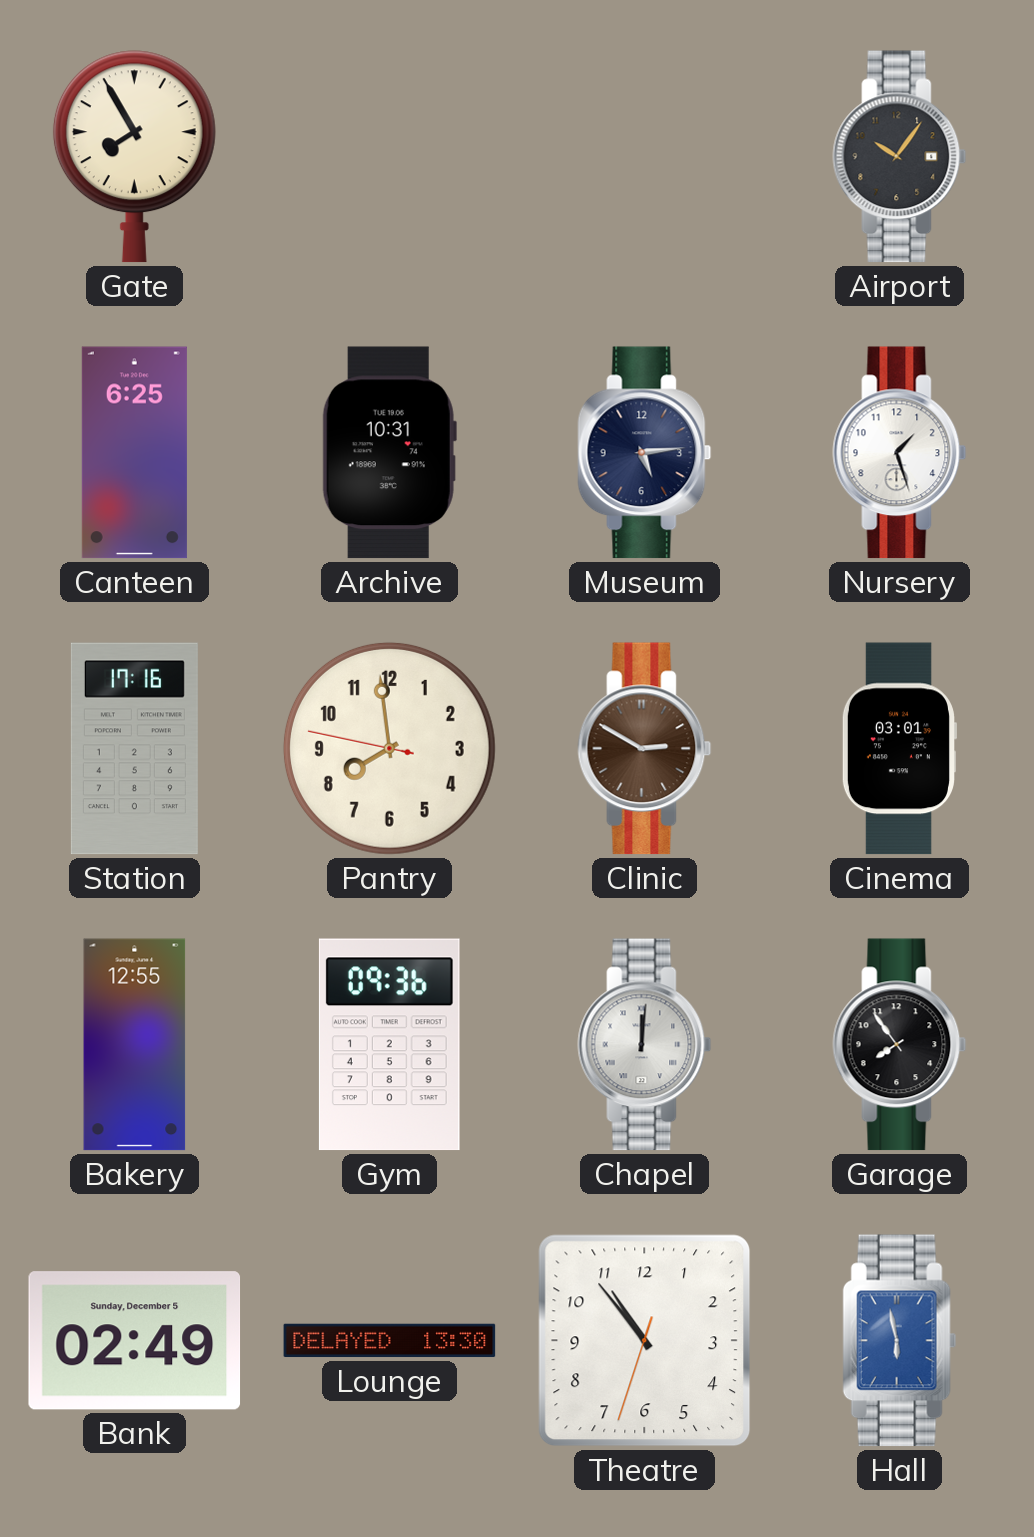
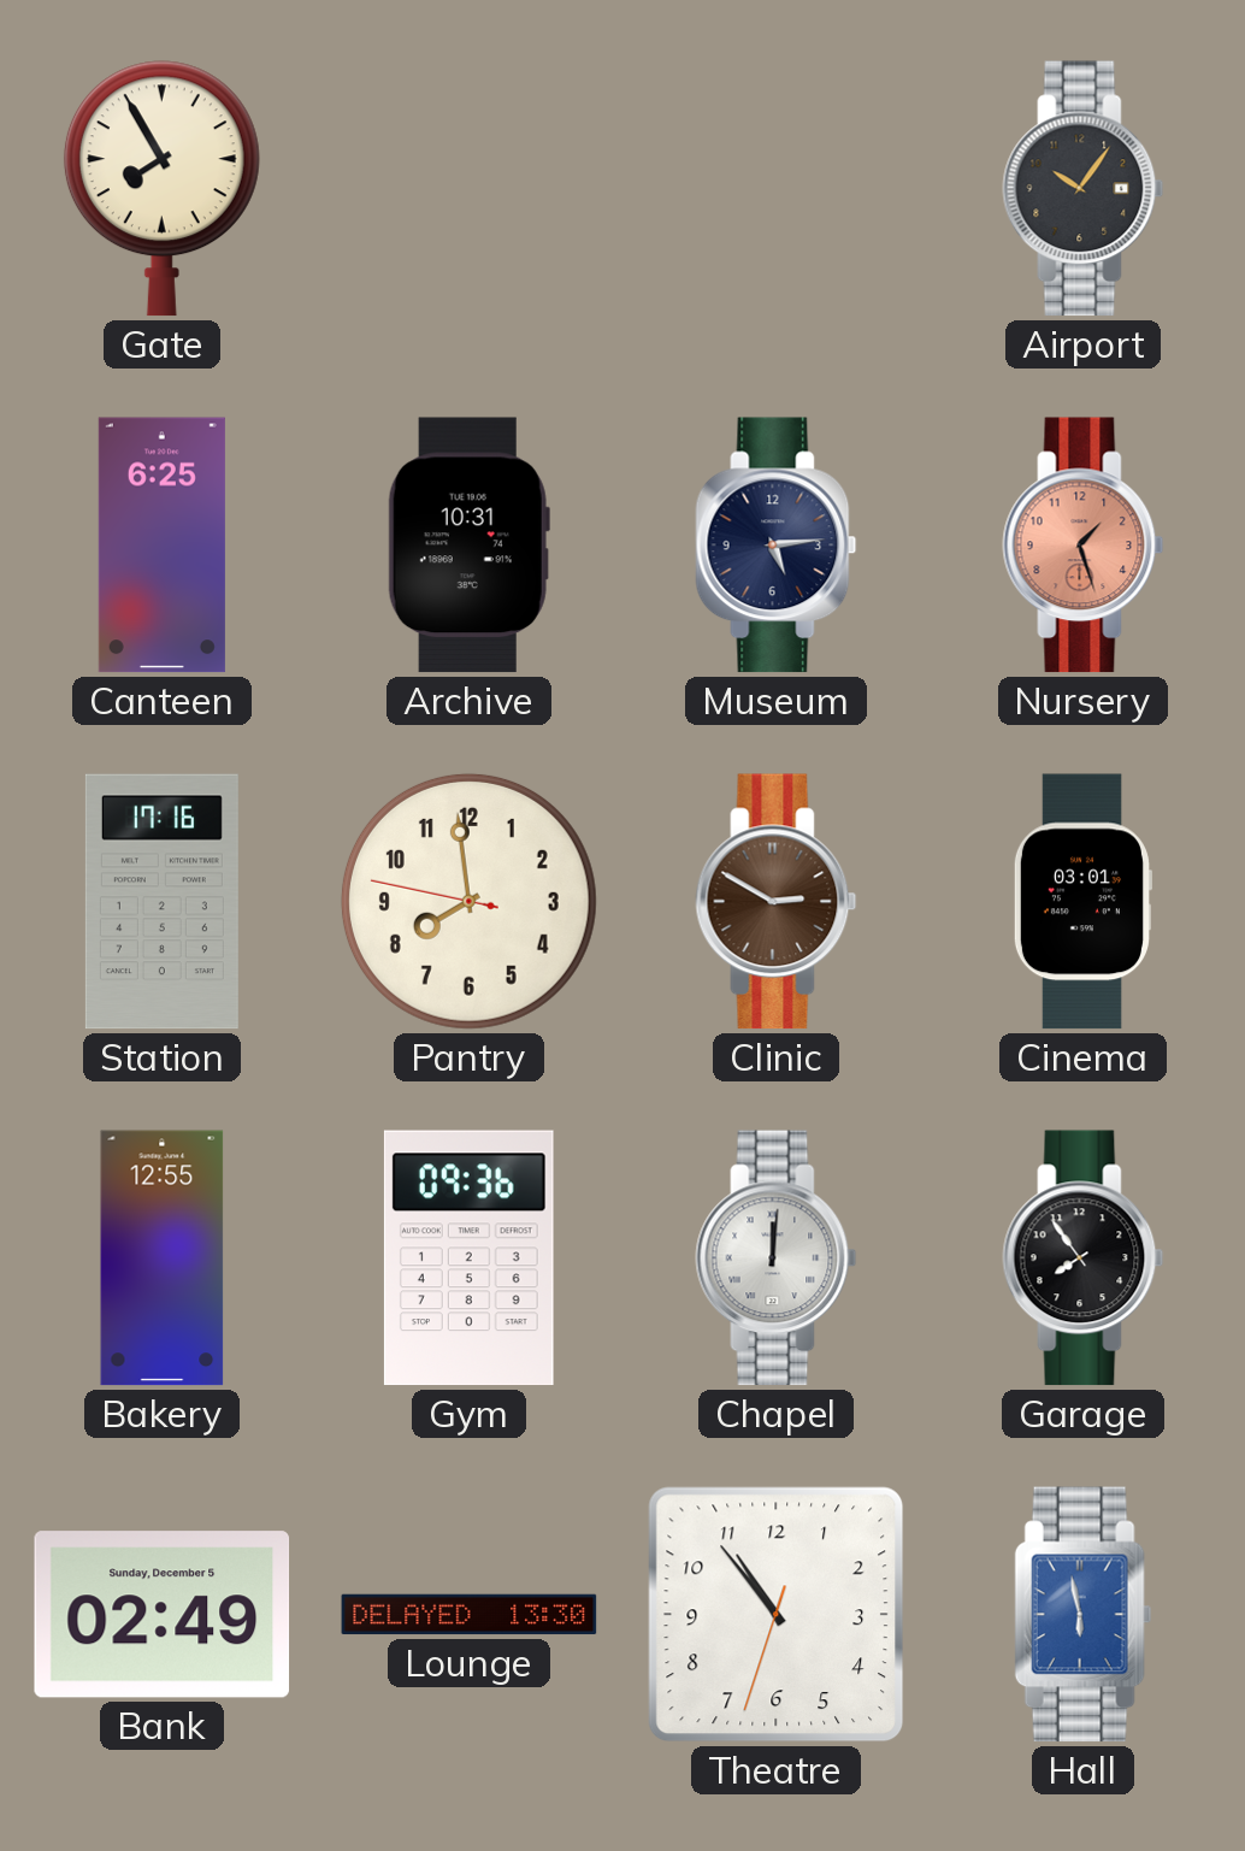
Nursery dial: white -> salmon (1084, 546)
